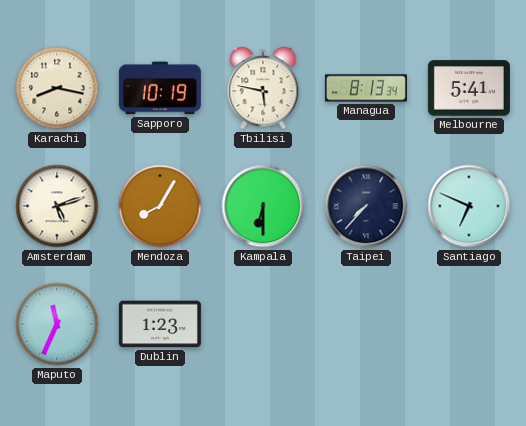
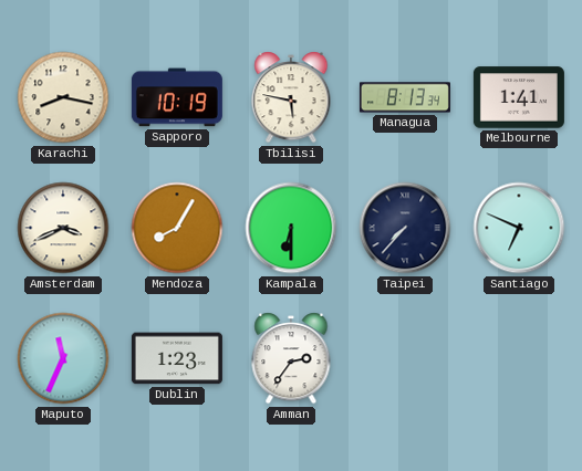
Melbourne: 5:41 -> 1:41 (519, 97)
Amsterdam: 5:12 -> 3:41 (63, 228)
Amman: none -> 2:36 (291, 358)
